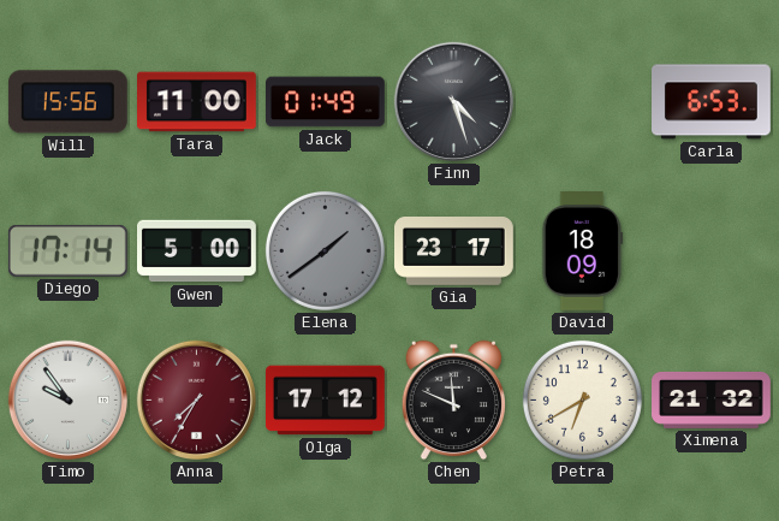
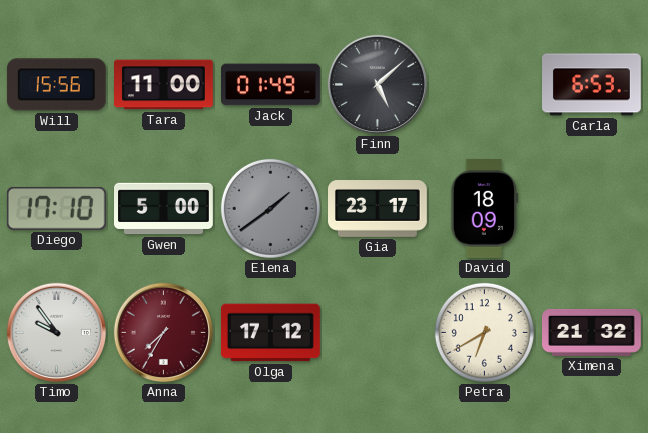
Finn: 4:27 -> 5:08 (377, 84)
Diego: 17:14 -> 17:10 (56, 209)
Chen: 11:49 -> none (453, 401)
